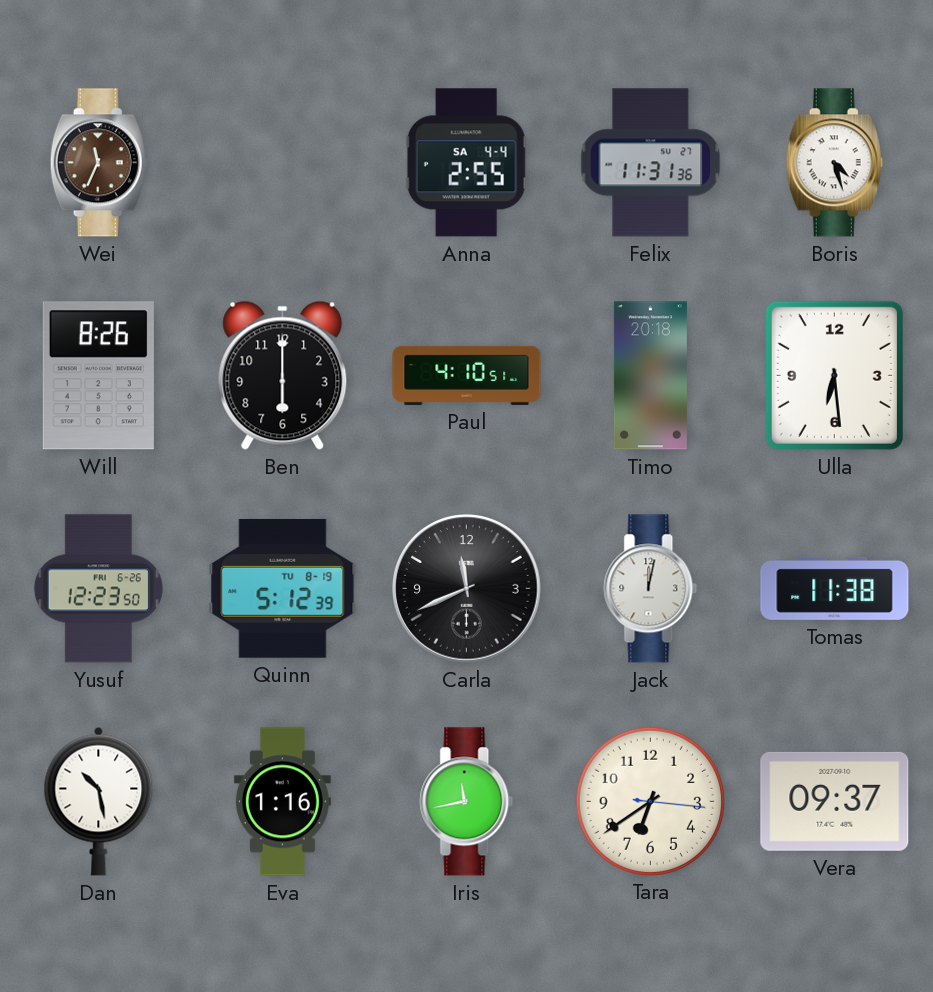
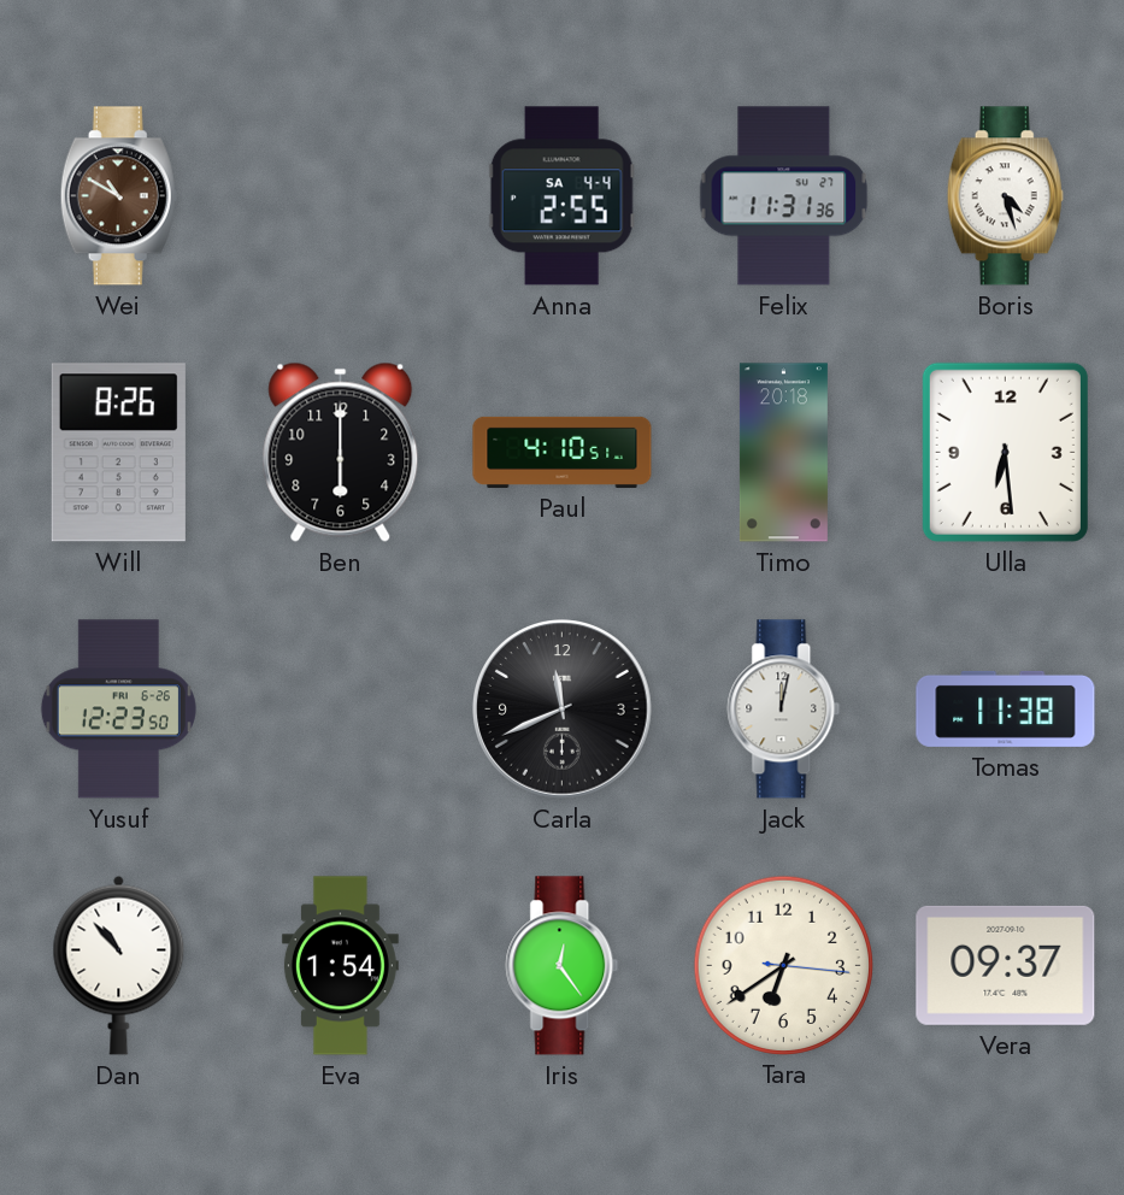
Wei: 11:34 -> 10:50 (118, 196)
Quinn: 5:12 -> none (283, 588)
Dan: 10:28 -> 10:53 (119, 965)
Eva: 1:16 -> 1:54 (340, 966)
Iris: 11:43 -> 12:24 (563, 966)
